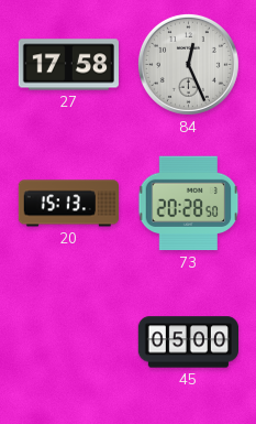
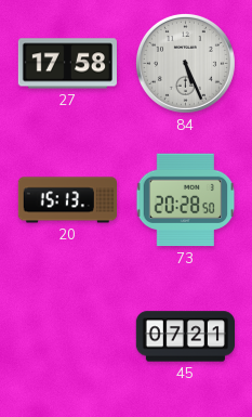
84: 12:26 -> 5:26 (185, 63)
45: 05:00 -> 07:21 (185, 337)
